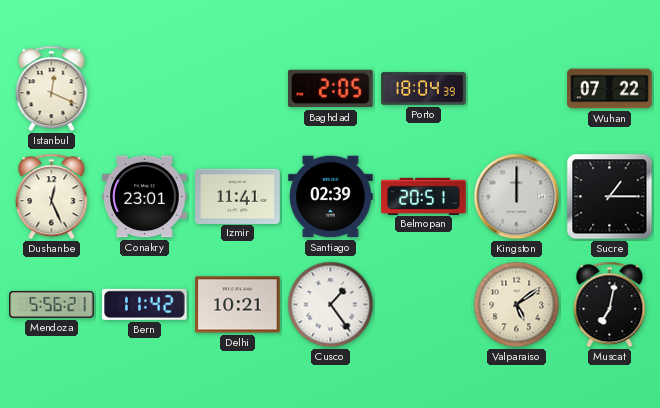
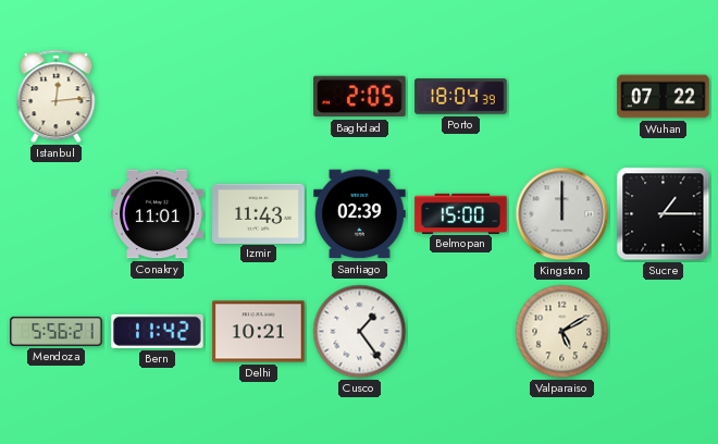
Istanbul: 12:19 -> 12:14 (57, 97)
Dushanbe: 12:26 -> none (52, 197)
Conakry: 23:01 -> 11:01 (158, 214)
Izmir: 11:41 -> 11:43 (259, 213)
Belmopan: 20:51 -> 15:00 (461, 213)
Valparaiso: 5:09 -> 5:10 (562, 332)
Muscat: 7:02 -> none (610, 305)
